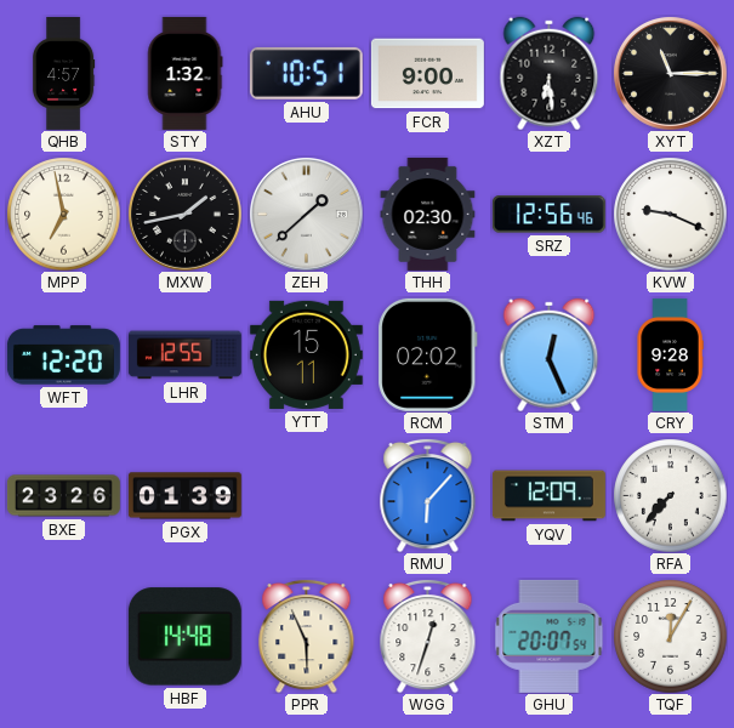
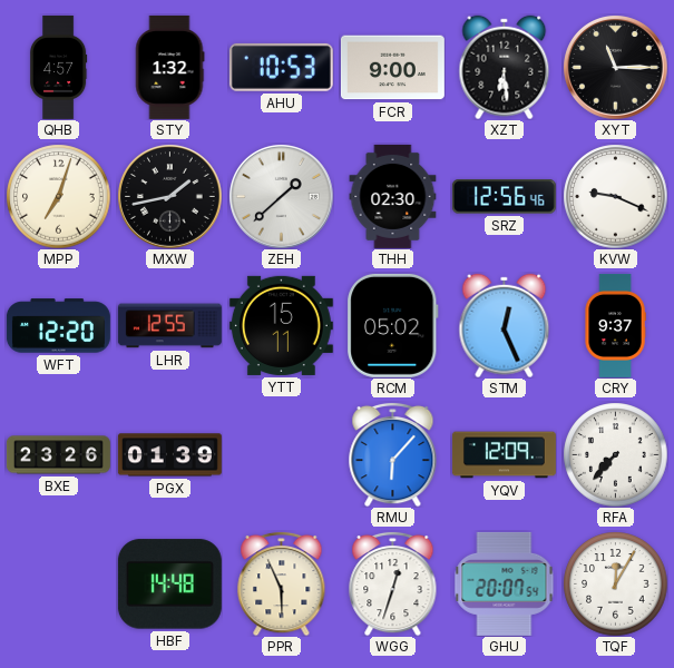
AHU: 10:51 -> 10:53 (281, 67)
MPP: 6:58 -> 7:03 (58, 196)
RCM: 02:02 -> 05:02 (393, 325)
CRY: 9:28 -> 9:37 (615, 325)
